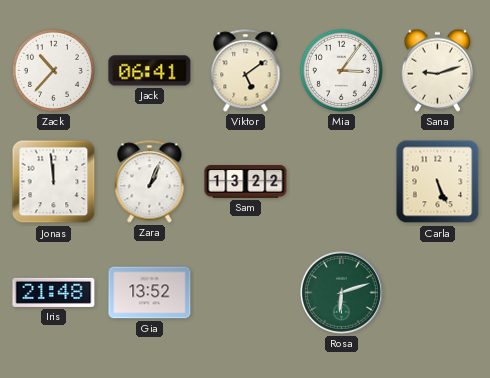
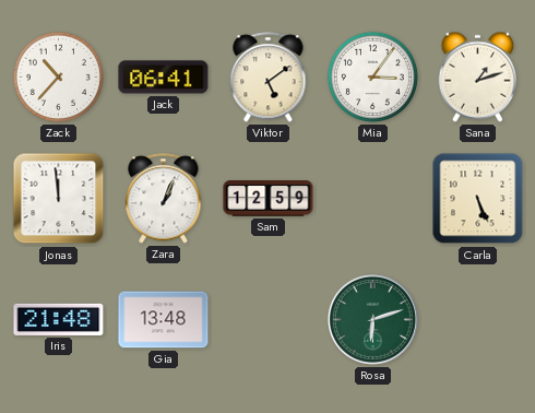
Sana: 9:12 -> 1:12 (477, 76)
Sam: 13:22 -> 12:59 (269, 199)
Gia: 13:52 -> 13:48 (164, 320)
